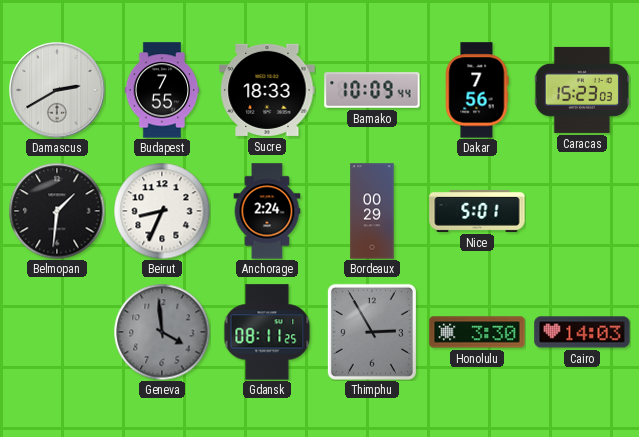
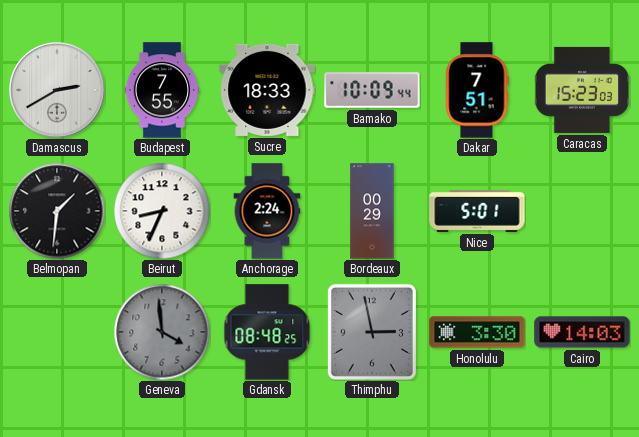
Dakar: 7:56 -> 7:51 (477, 90)
Gdansk: 08:11 -> 08:48 (267, 332)
Thimphu: 2:55 -> 2:58 (372, 332)
